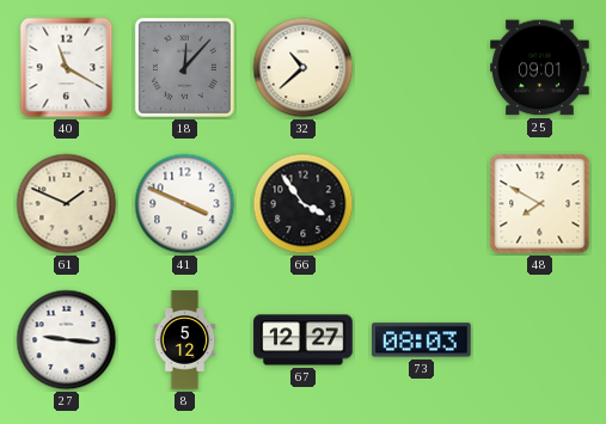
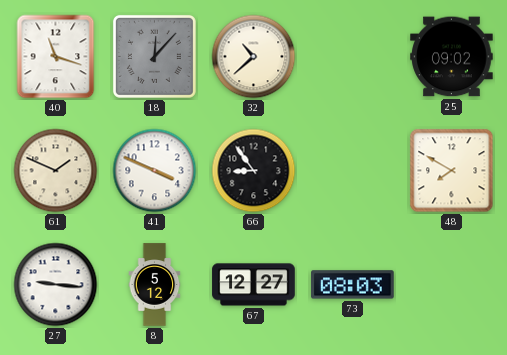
40: 11:20 -> 11:18 (56, 57)
25: 09:01 -> 09:02 (452, 57)
66: 3:54 -> 8:54 (254, 171)
